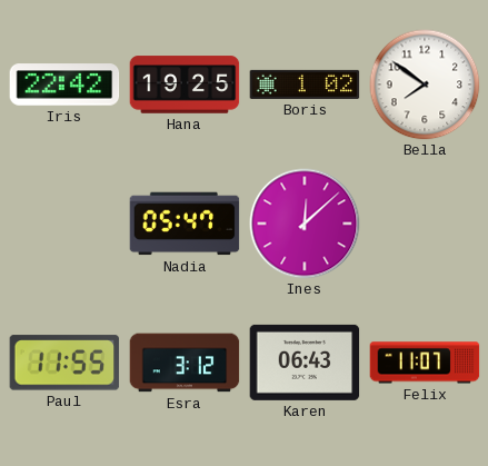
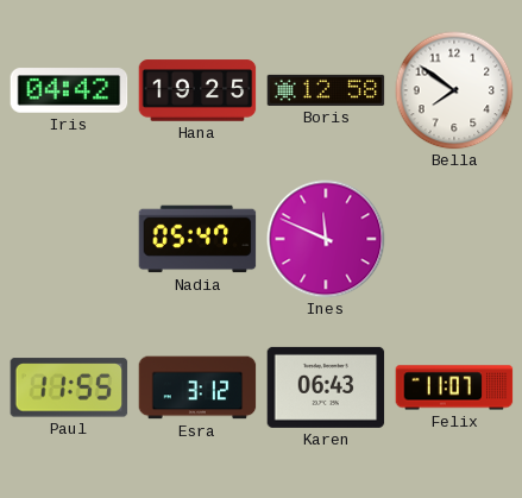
Iris: 22:42 -> 04:42 (69, 90)
Boris: 1:02 -> 12:58 (326, 90)
Ines: 12:08 -> 11:49 (326, 239)
